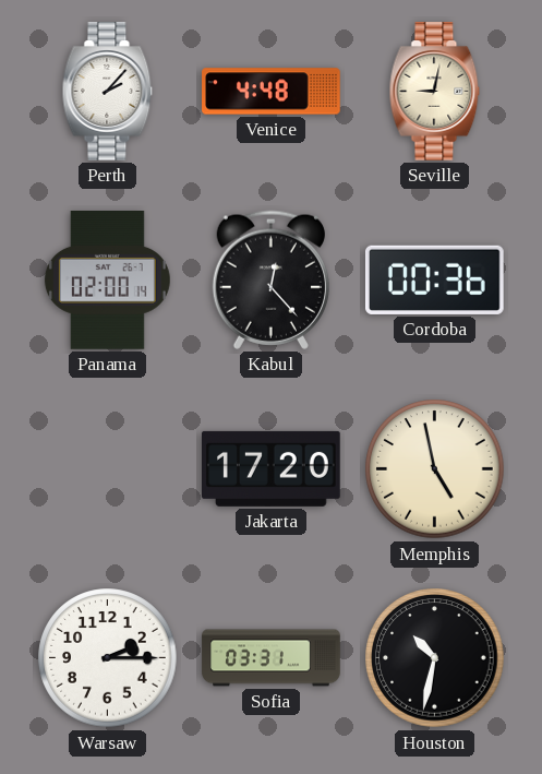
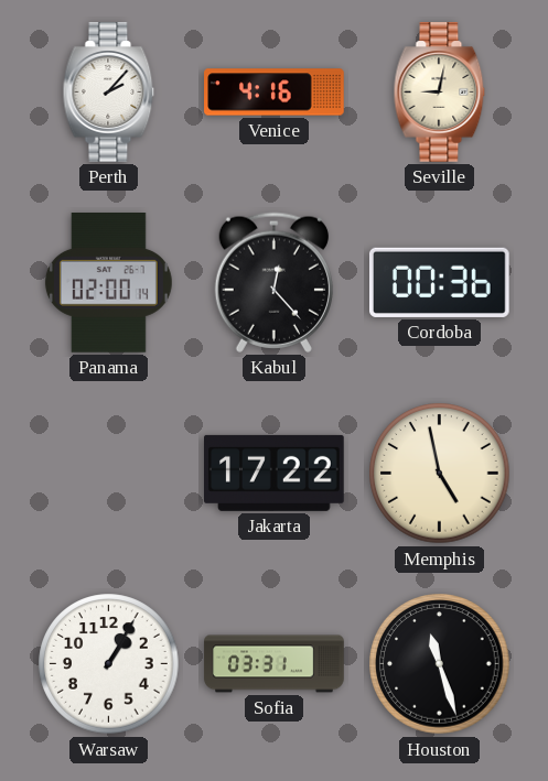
Venice: 4:48 -> 4:16 (275, 93)
Jakarta: 17:20 -> 17:22 (275, 473)
Warsaw: 2:15 -> 1:05 (109, 664)
Houston: 10:32 -> 11:27 (440, 664)
